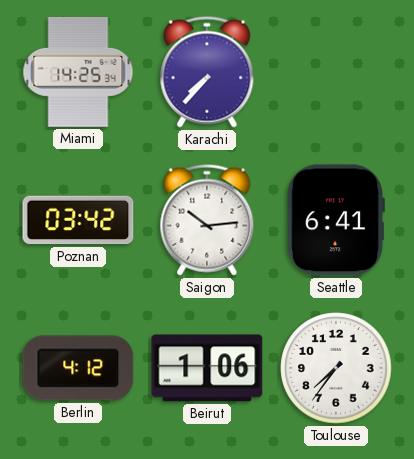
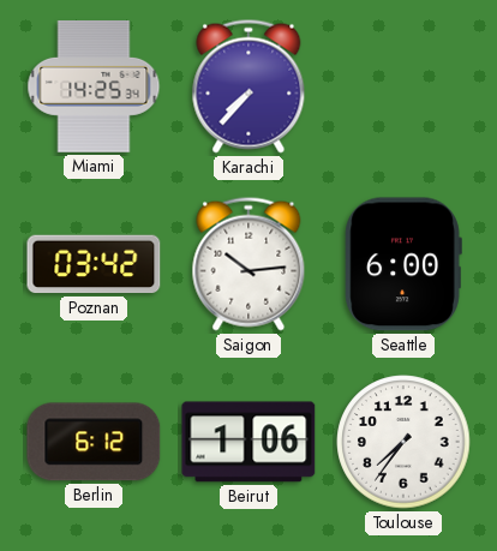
Seattle: 6:41 -> 6:00 (403, 264)
Berlin: 4:12 -> 6:12 (94, 442)
